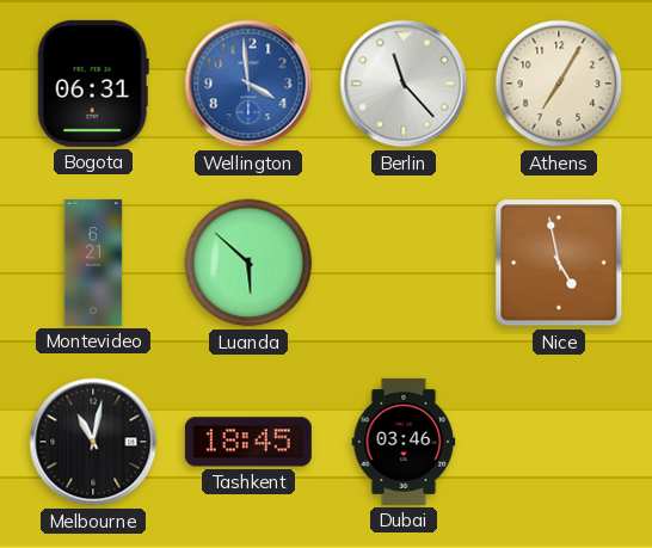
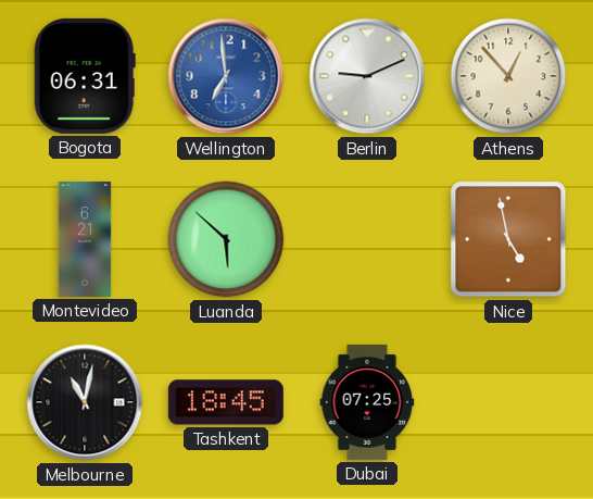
Wellington: 3:59 -> 6:59 (226, 76)
Berlin: 11:23 -> 9:11 (367, 76)
Athens: 7:05 -> 12:53 (508, 76)
Dubai: 03:46 -> 07:25 (367, 402)
